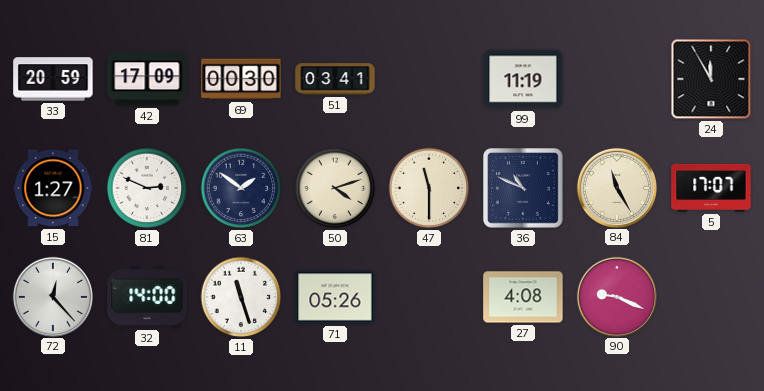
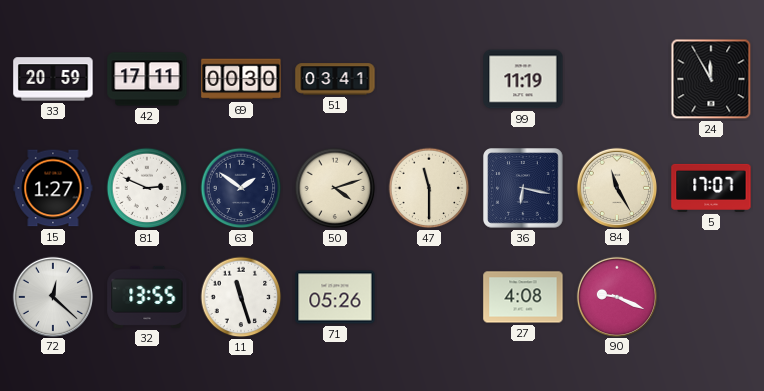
42: 17:09 -> 17:11 (147, 79)
36: 10:49 -> 6:17 (523, 188)
72: 12:23 -> 12:22 (52, 296)
32: 14:00 -> 13:55 (147, 297)
